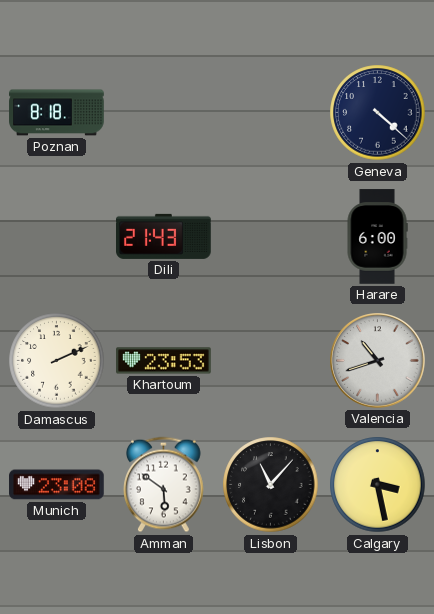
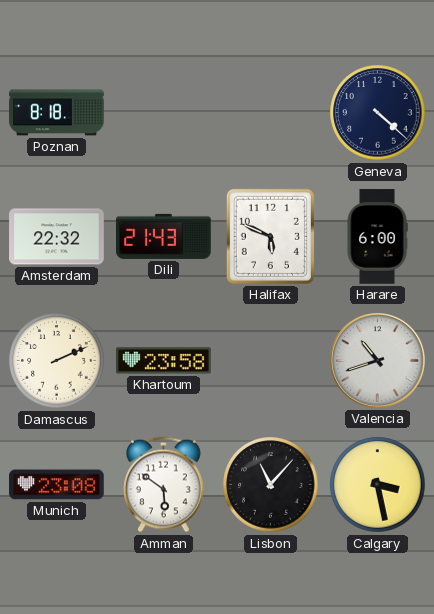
Amsterdam: none -> 22:32 (57, 237)
Halifax: none -> 5:49 (270, 236)
Khartoum: 23:53 -> 23:58 (164, 361)
